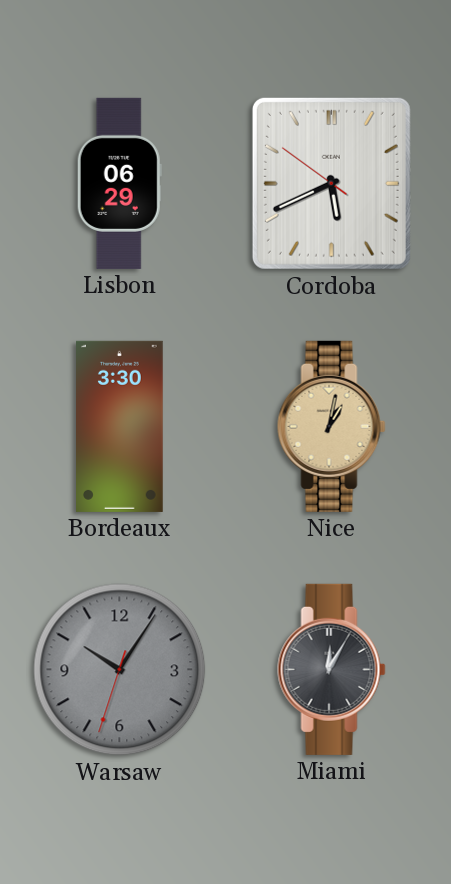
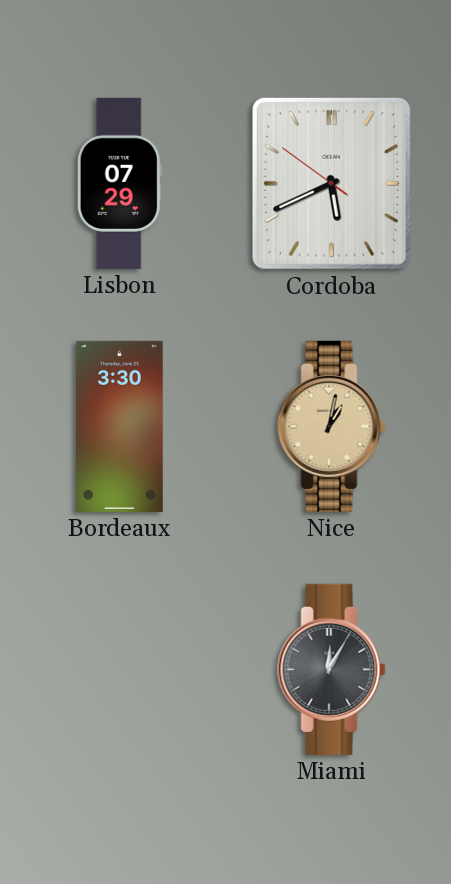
Lisbon: 06:29 -> 07:29 (119, 183)
Warsaw: 10:05 -> none (120, 670)
